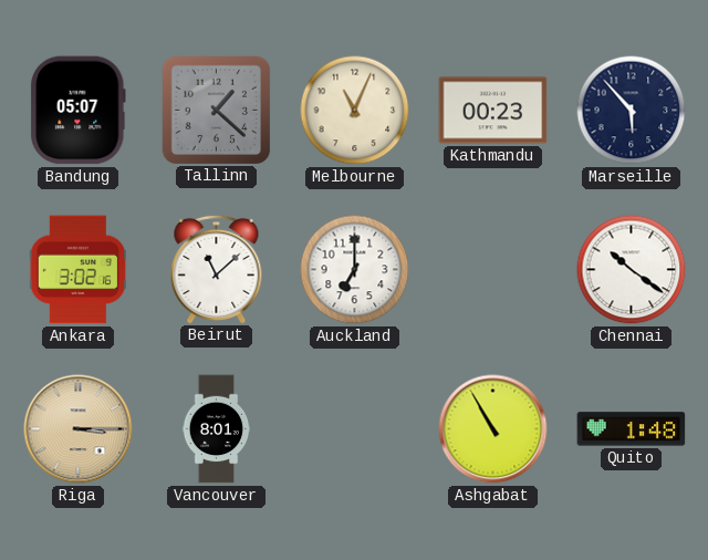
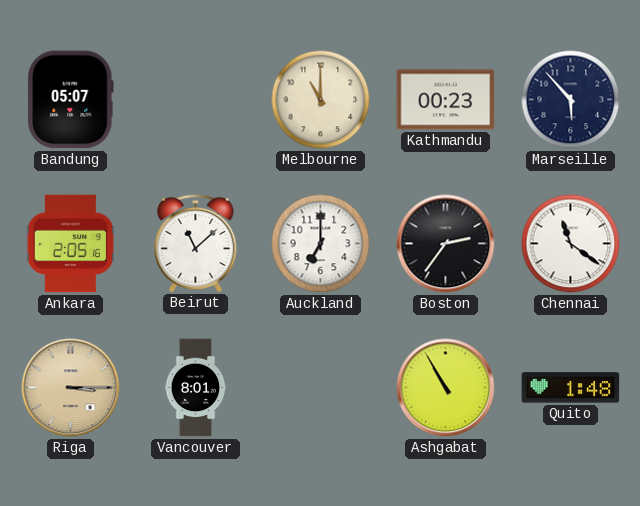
Tallinn: 1:22 -> none (216, 110)
Melbourne: 11:04 -> 11:00 (321, 100)
Ankara: 3:02 -> 2:05 (70, 244)
Boston: none -> 2:36 (446, 244)
Chennai: 10:21 -> 11:21 (571, 244)
